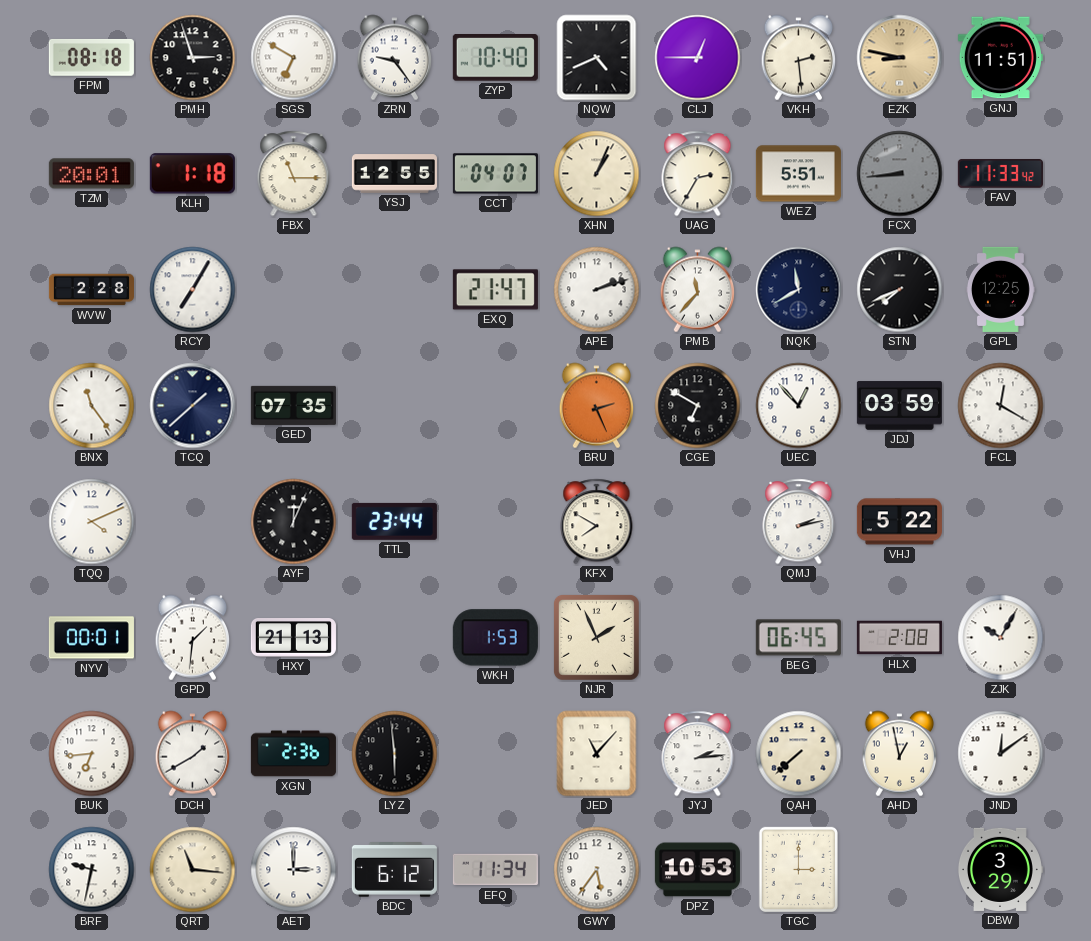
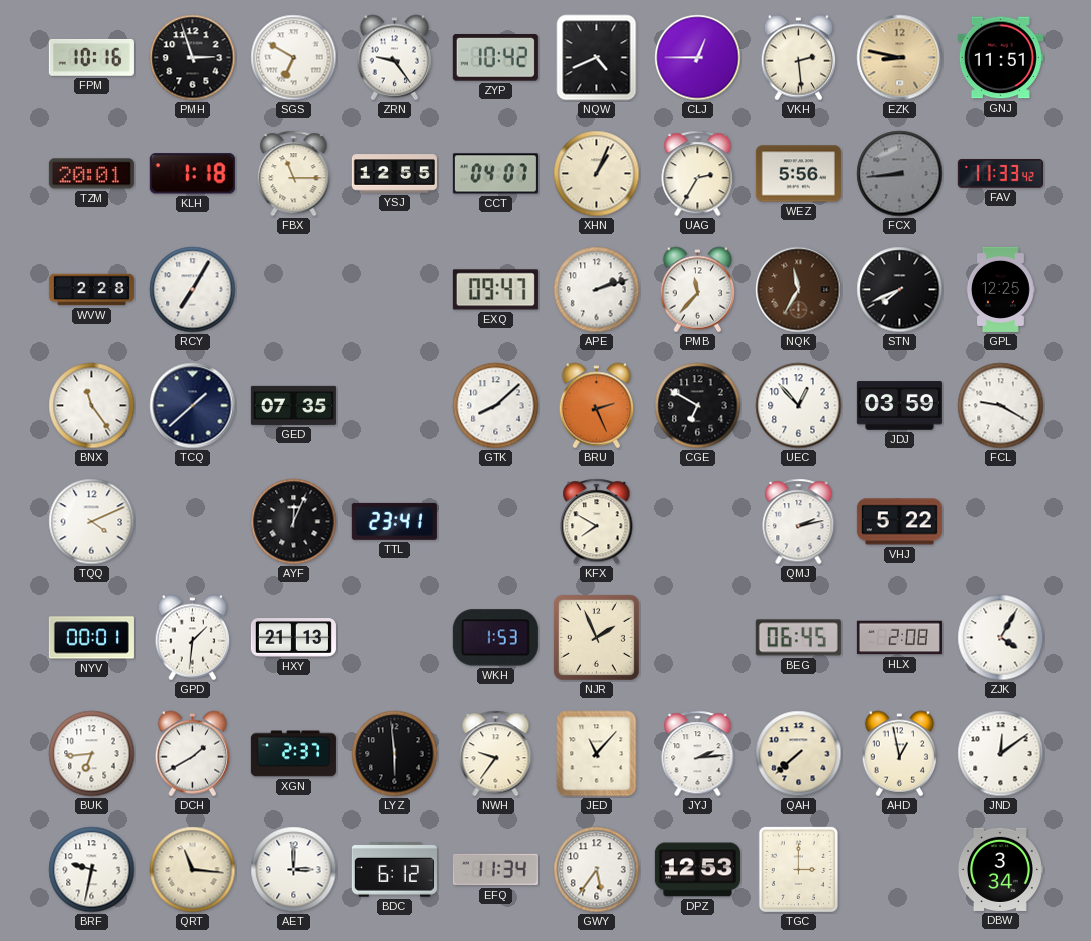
FPM: 08:18 -> 10:16 (91, 57)
ZYP: 10:40 -> 10:42 (495, 58)
WEZ: 5:51 -> 5:56 (798, 174)
EXQ: 21:47 -> 09:47 (495, 290)
NQK: 11:40 -> 11:35 (799, 290)
NQK dial: navy -> brown (799, 290)
GTK: none -> 8:08 (496, 406)
FCL: 12:20 -> 9:20 (1001, 406)
TTL: 23:44 -> 23:41 (394, 521)
ZJK: 10:05 -> 4:05 (1001, 638)
XGN: 2:36 -> 2:37 (293, 754)
NWH: none -> 9:36 (496, 754)
DPZ: 10:53 -> 12:53 (697, 870)
DBW: 3:29 -> 3:34 (1000, 869)
